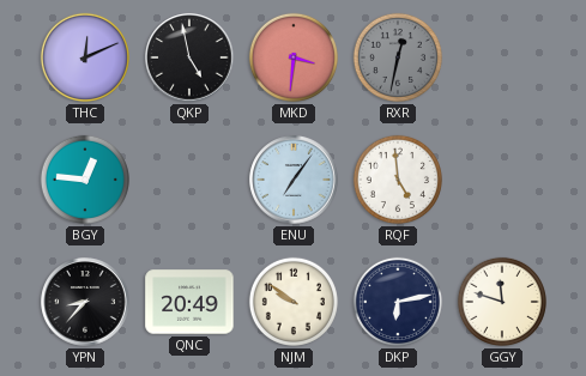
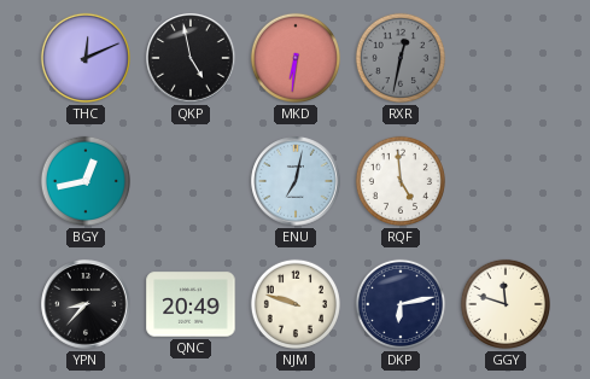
MKD: 3:31 -> 6:31 (296, 58)
BGY: 12:46 -> 12:43 (86, 181)
ENU: 7:06 -> 7:02 (296, 181)
NJM: 9:51 -> 9:48 (296, 304)
